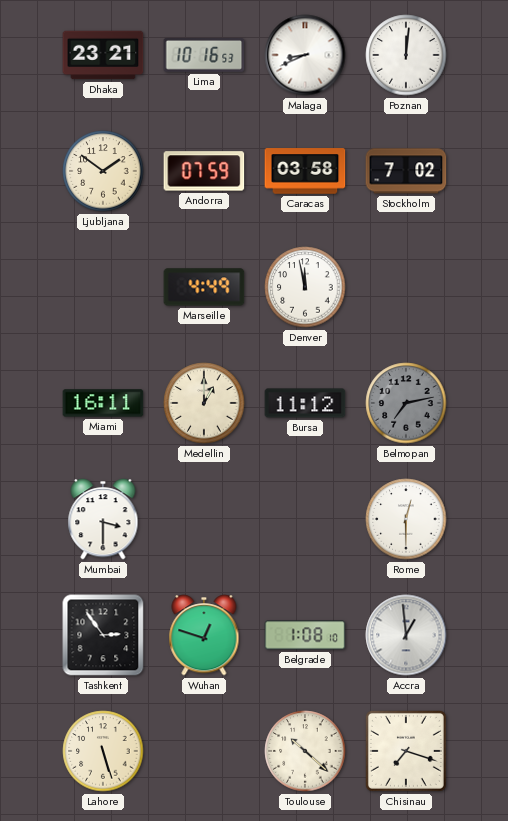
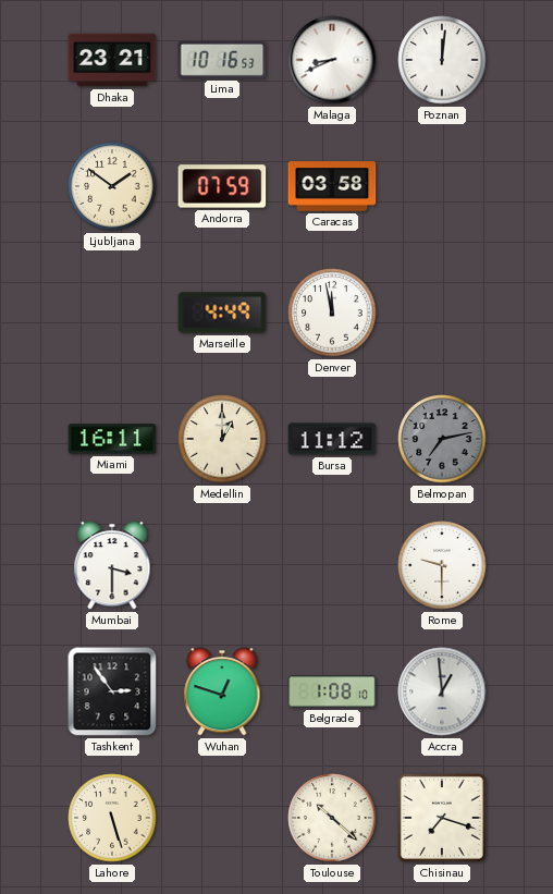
Stockholm: 7:02 -> none (406, 171)
Rome: 12:30 -> 9:30 (442, 565)
